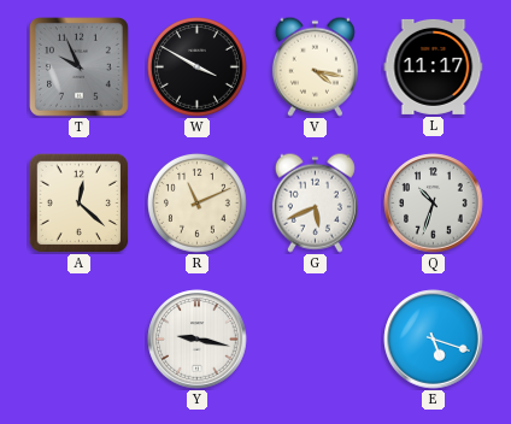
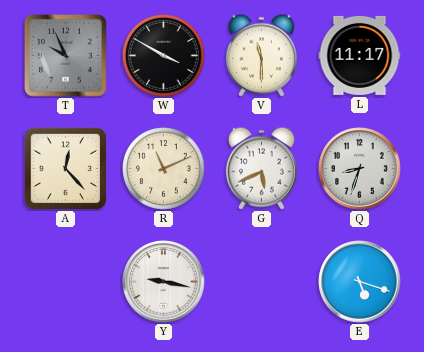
V: 4:17 -> 11:30 (261, 55)
A: 12:22 -> 12:23 (65, 168)
Q: 10:33 -> 8:33 (360, 169)
